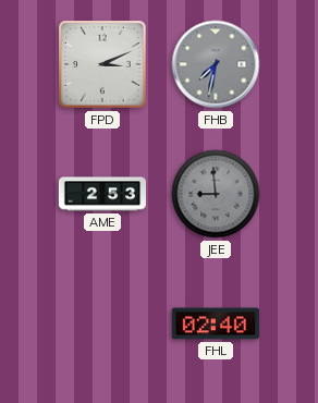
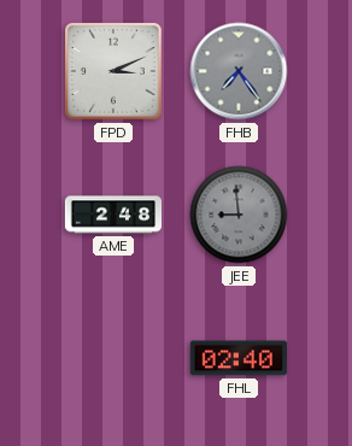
FHB: 7:32 -> 7:24 (239, 71)
AME: 2:53 -> 2:48 (112, 215)
